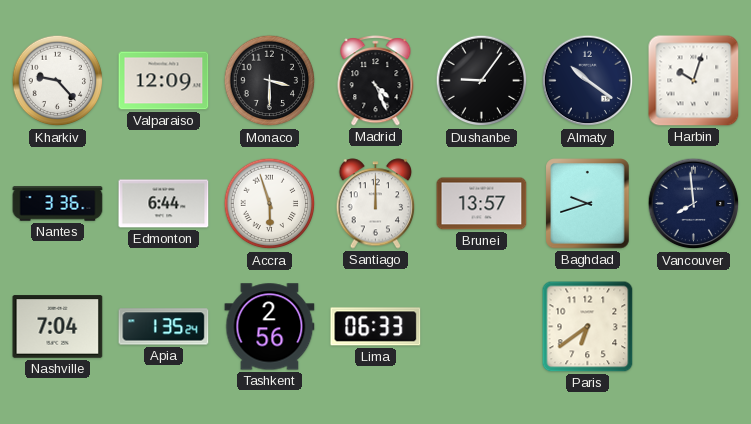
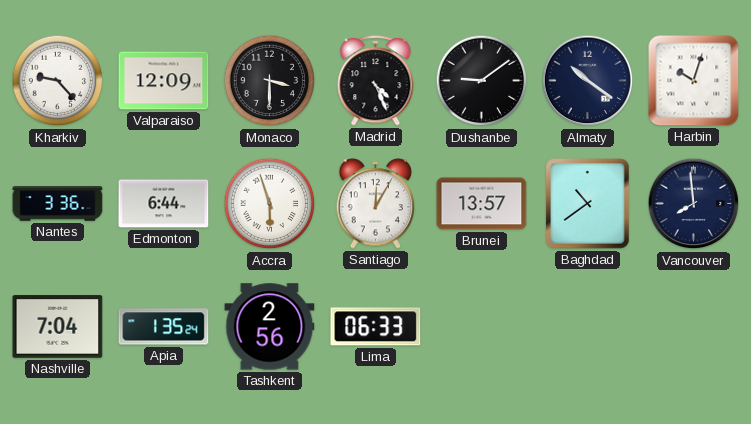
Dushanbe: 9:06 -> 9:09 (482, 81)
Santiago: 12:00 -> 12:05 (376, 204)
Baghdad: 9:42 -> 10:39 (588, 204)
Paris: 6:39 -> none (588, 327)
